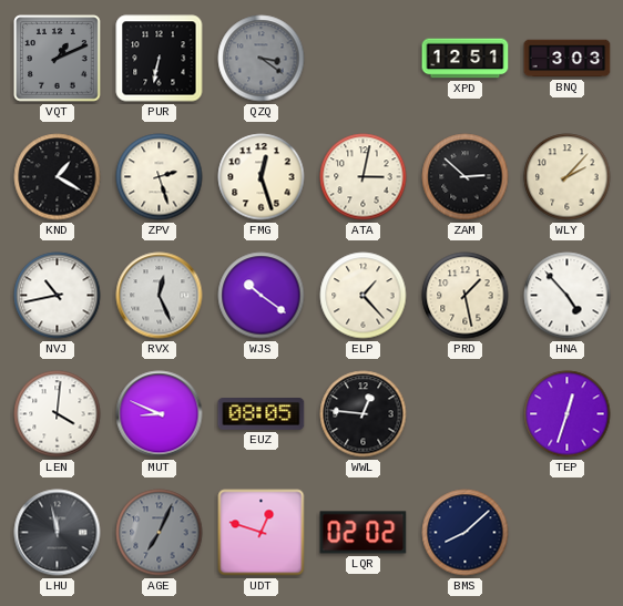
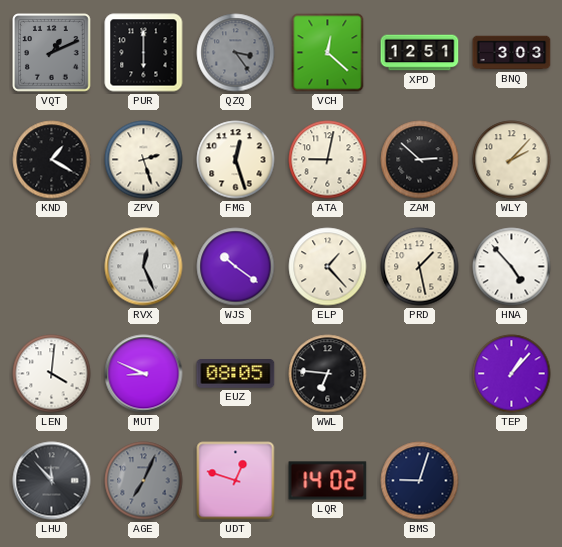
PUR: 6:32 -> 6:00 (144, 53)
QZQ: 3:21 -> 3:24 (236, 53)
VCH: none -> 12:22 (328, 53)
ATA: 3:02 -> 9:02 (328, 160)
NVJ: 10:43 -> none (58, 296)
WWL: 12:46 -> 6:46 (328, 374)
TEP: 12:33 -> 1:07 (512, 374)
LHU: 11:58 -> 11:53 (52, 481)
LQR: 02:02 -> 14:02 (328, 481)
BMS: 8:08 -> 9:03 (420, 481)
